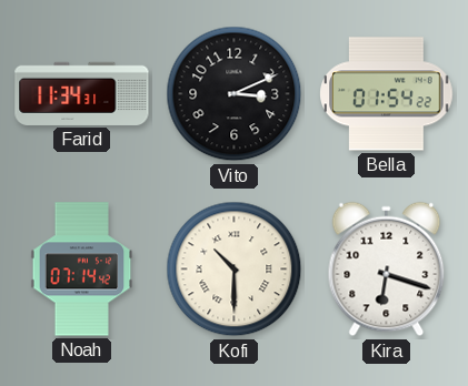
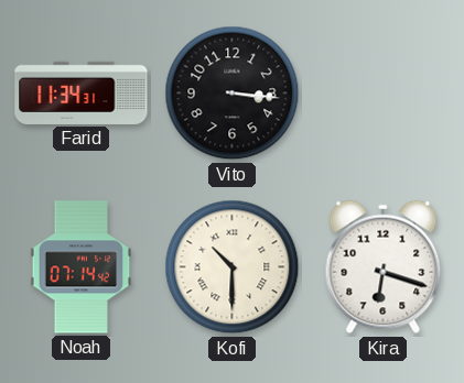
Vito: 3:11 -> 3:16 (233, 94)
Bella: 01:54 -> none (387, 94)
